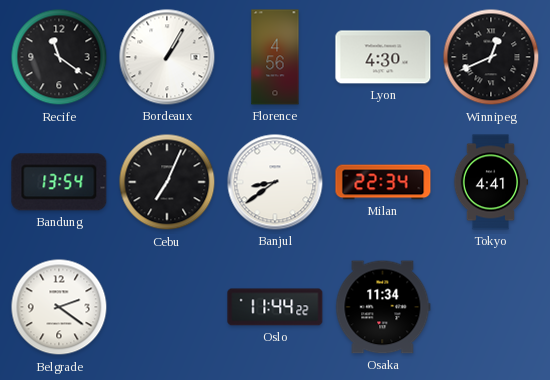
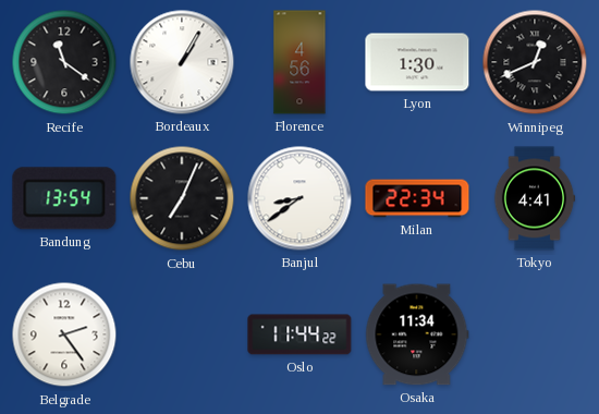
Lyon: 4:30 -> 1:30 (417, 62)
Belgrade: 2:21 -> 2:24 (64, 334)
